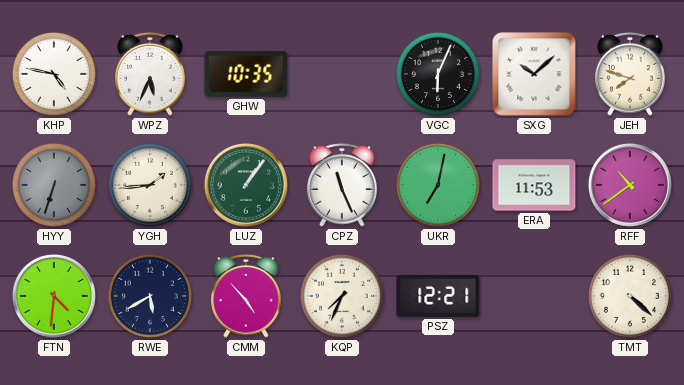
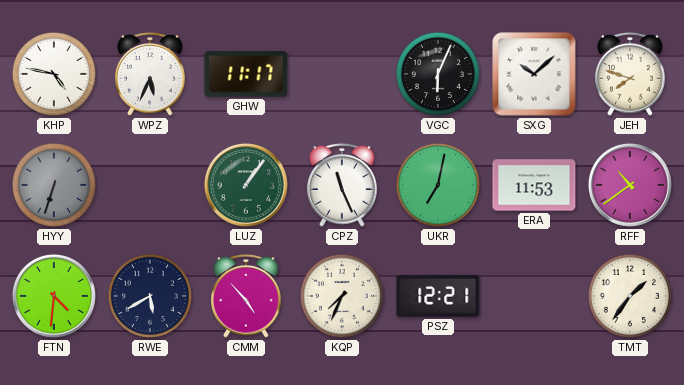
GHW: 10:35 -> 11:17 (246, 74)
YGH: 1:44 -> none (150, 185)
TMT: 4:22 -> 1:36 (630, 296)
